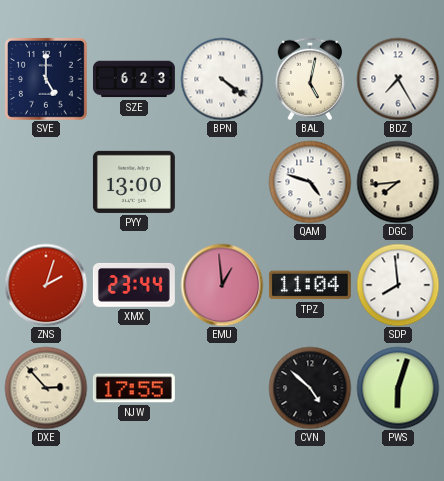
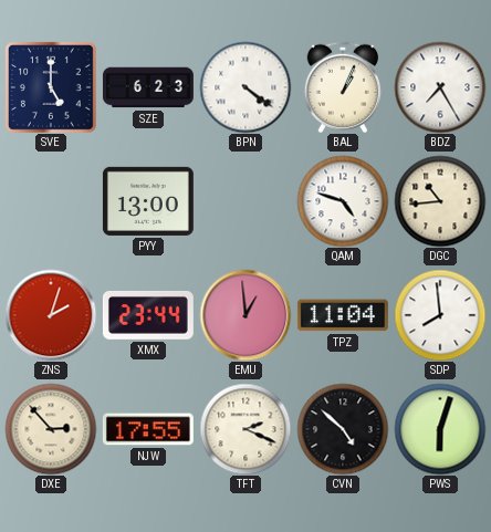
BAL: 5:02 -> 1:04 (342, 86)
DGC: 7:44 -> 10:44 (440, 201)
TFT: none -> 2:19 (245, 429)
